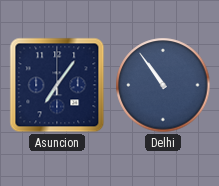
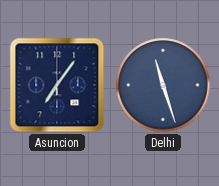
Delhi: 10:54 -> 11:27 (163, 85)
